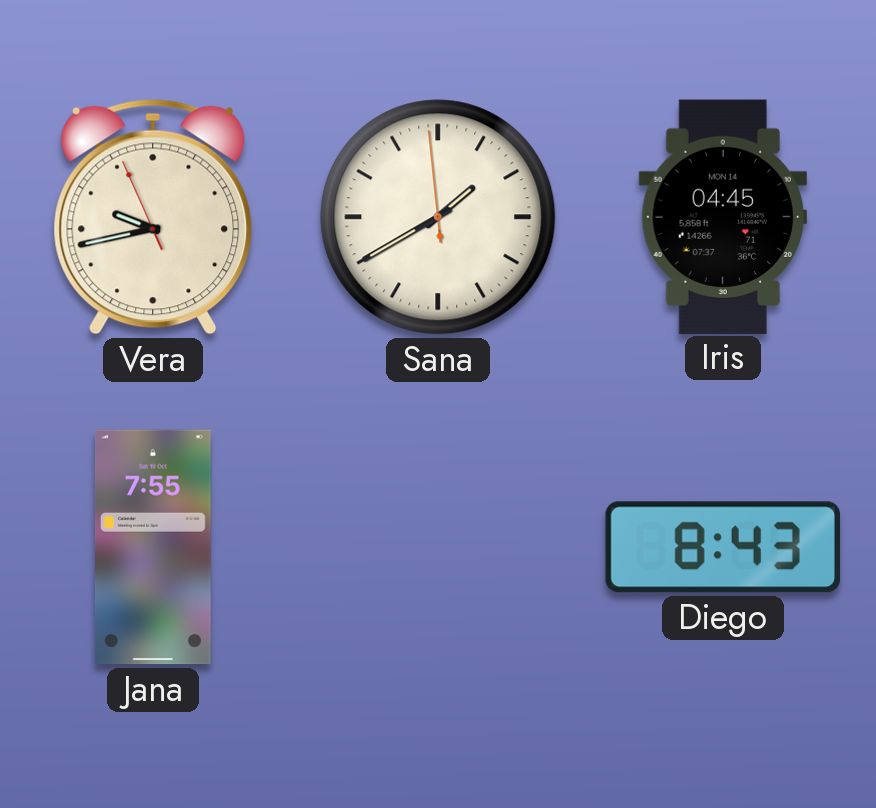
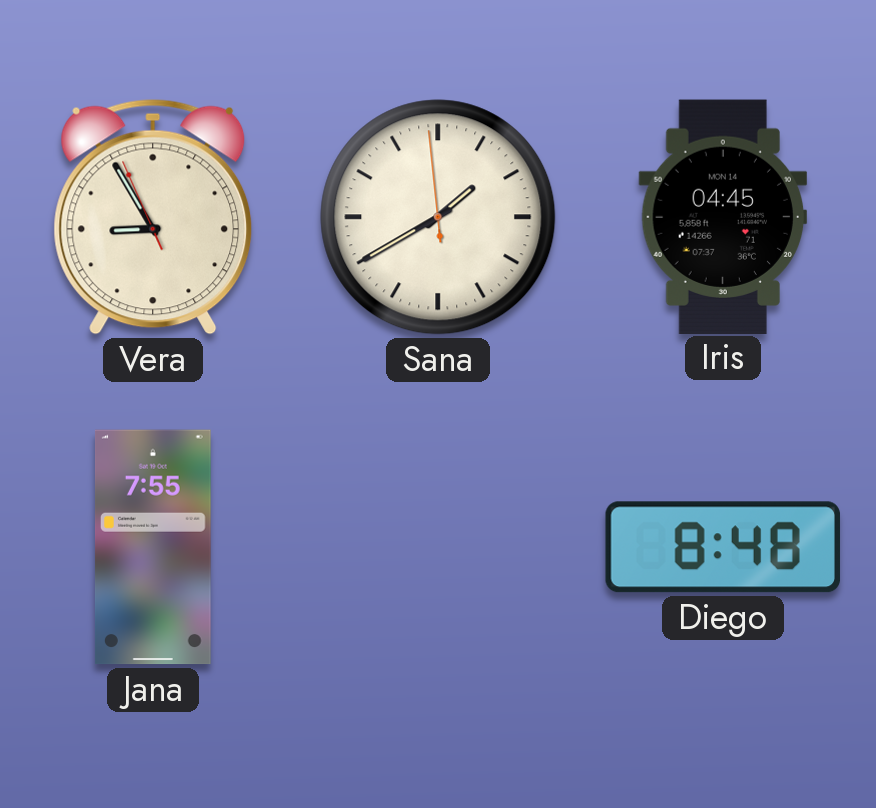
Vera: 9:42 -> 8:54 (153, 217)
Diego: 8:43 -> 8:48 (723, 547)
